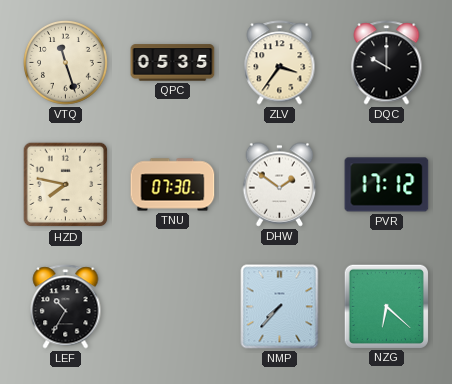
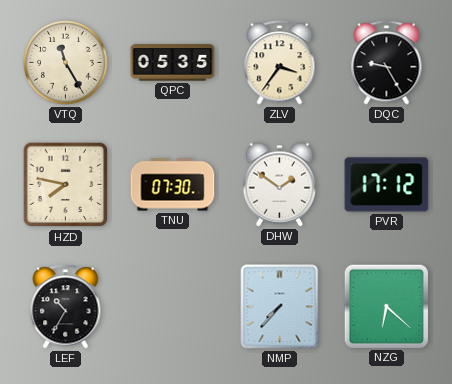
VTQ: 11:27 -> 11:25 (66, 63)
DQC: 10:00 -> 9:25 (387, 63)
